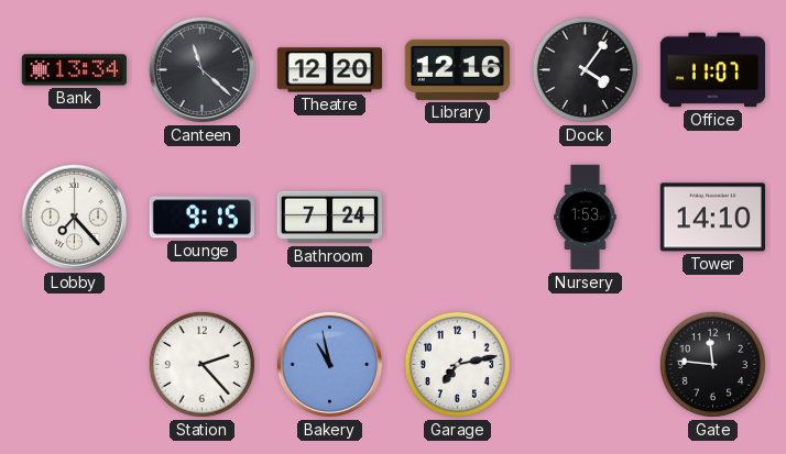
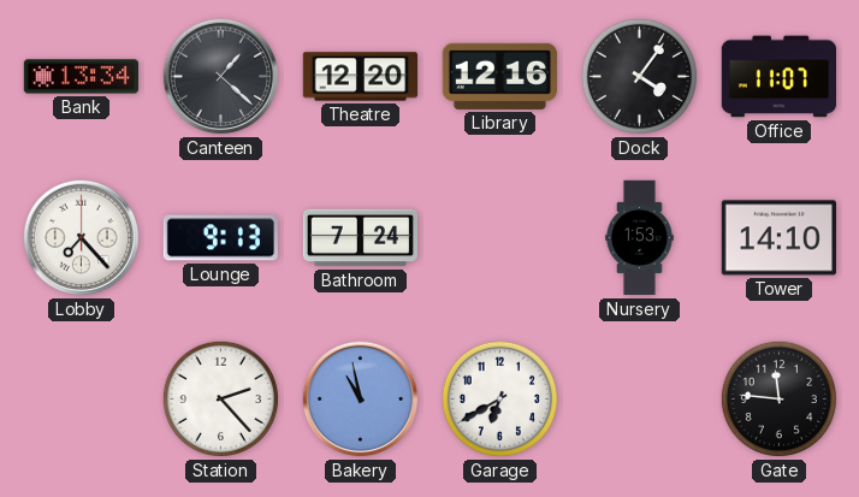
Canteen: 11:22 -> 1:22 (221, 77)
Lounge: 9:15 -> 9:13 (220, 238)
Garage: 7:13 -> 6:40 (499, 398)
